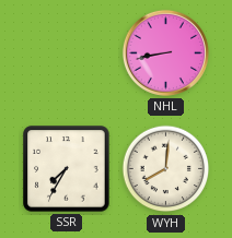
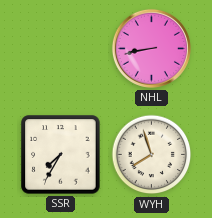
WYH: 8:01 -> 7:57 (152, 155)
